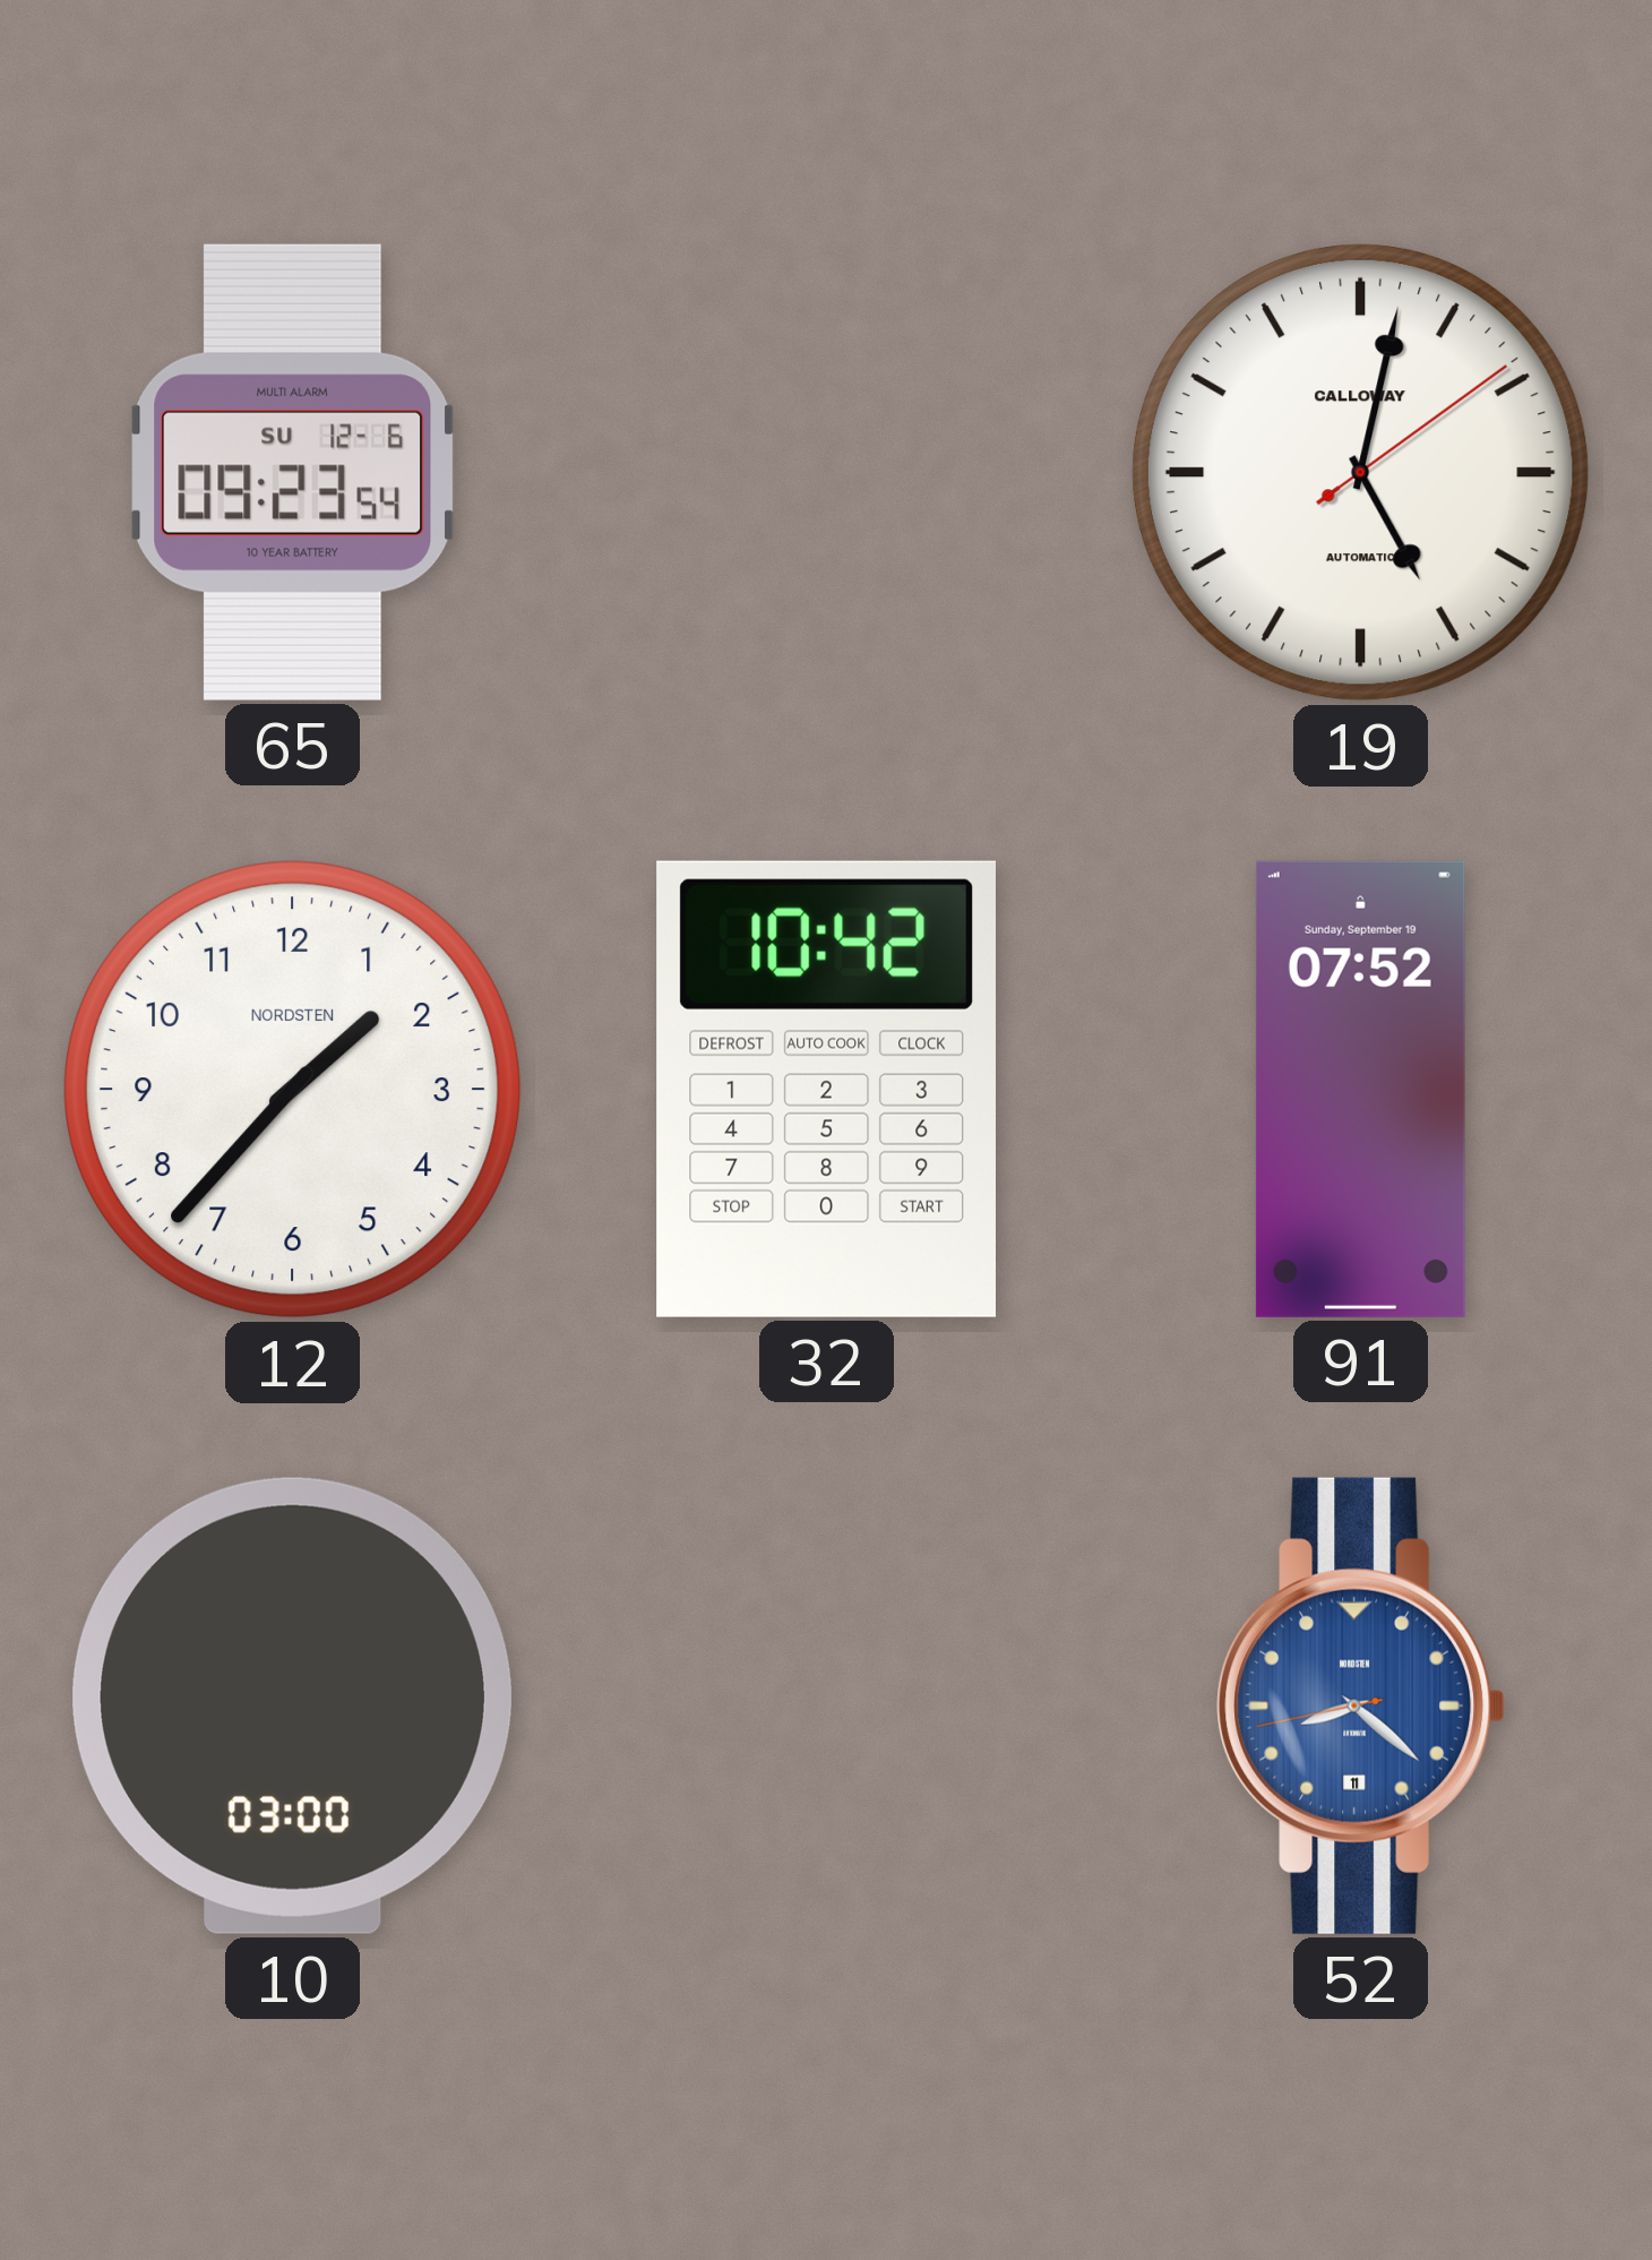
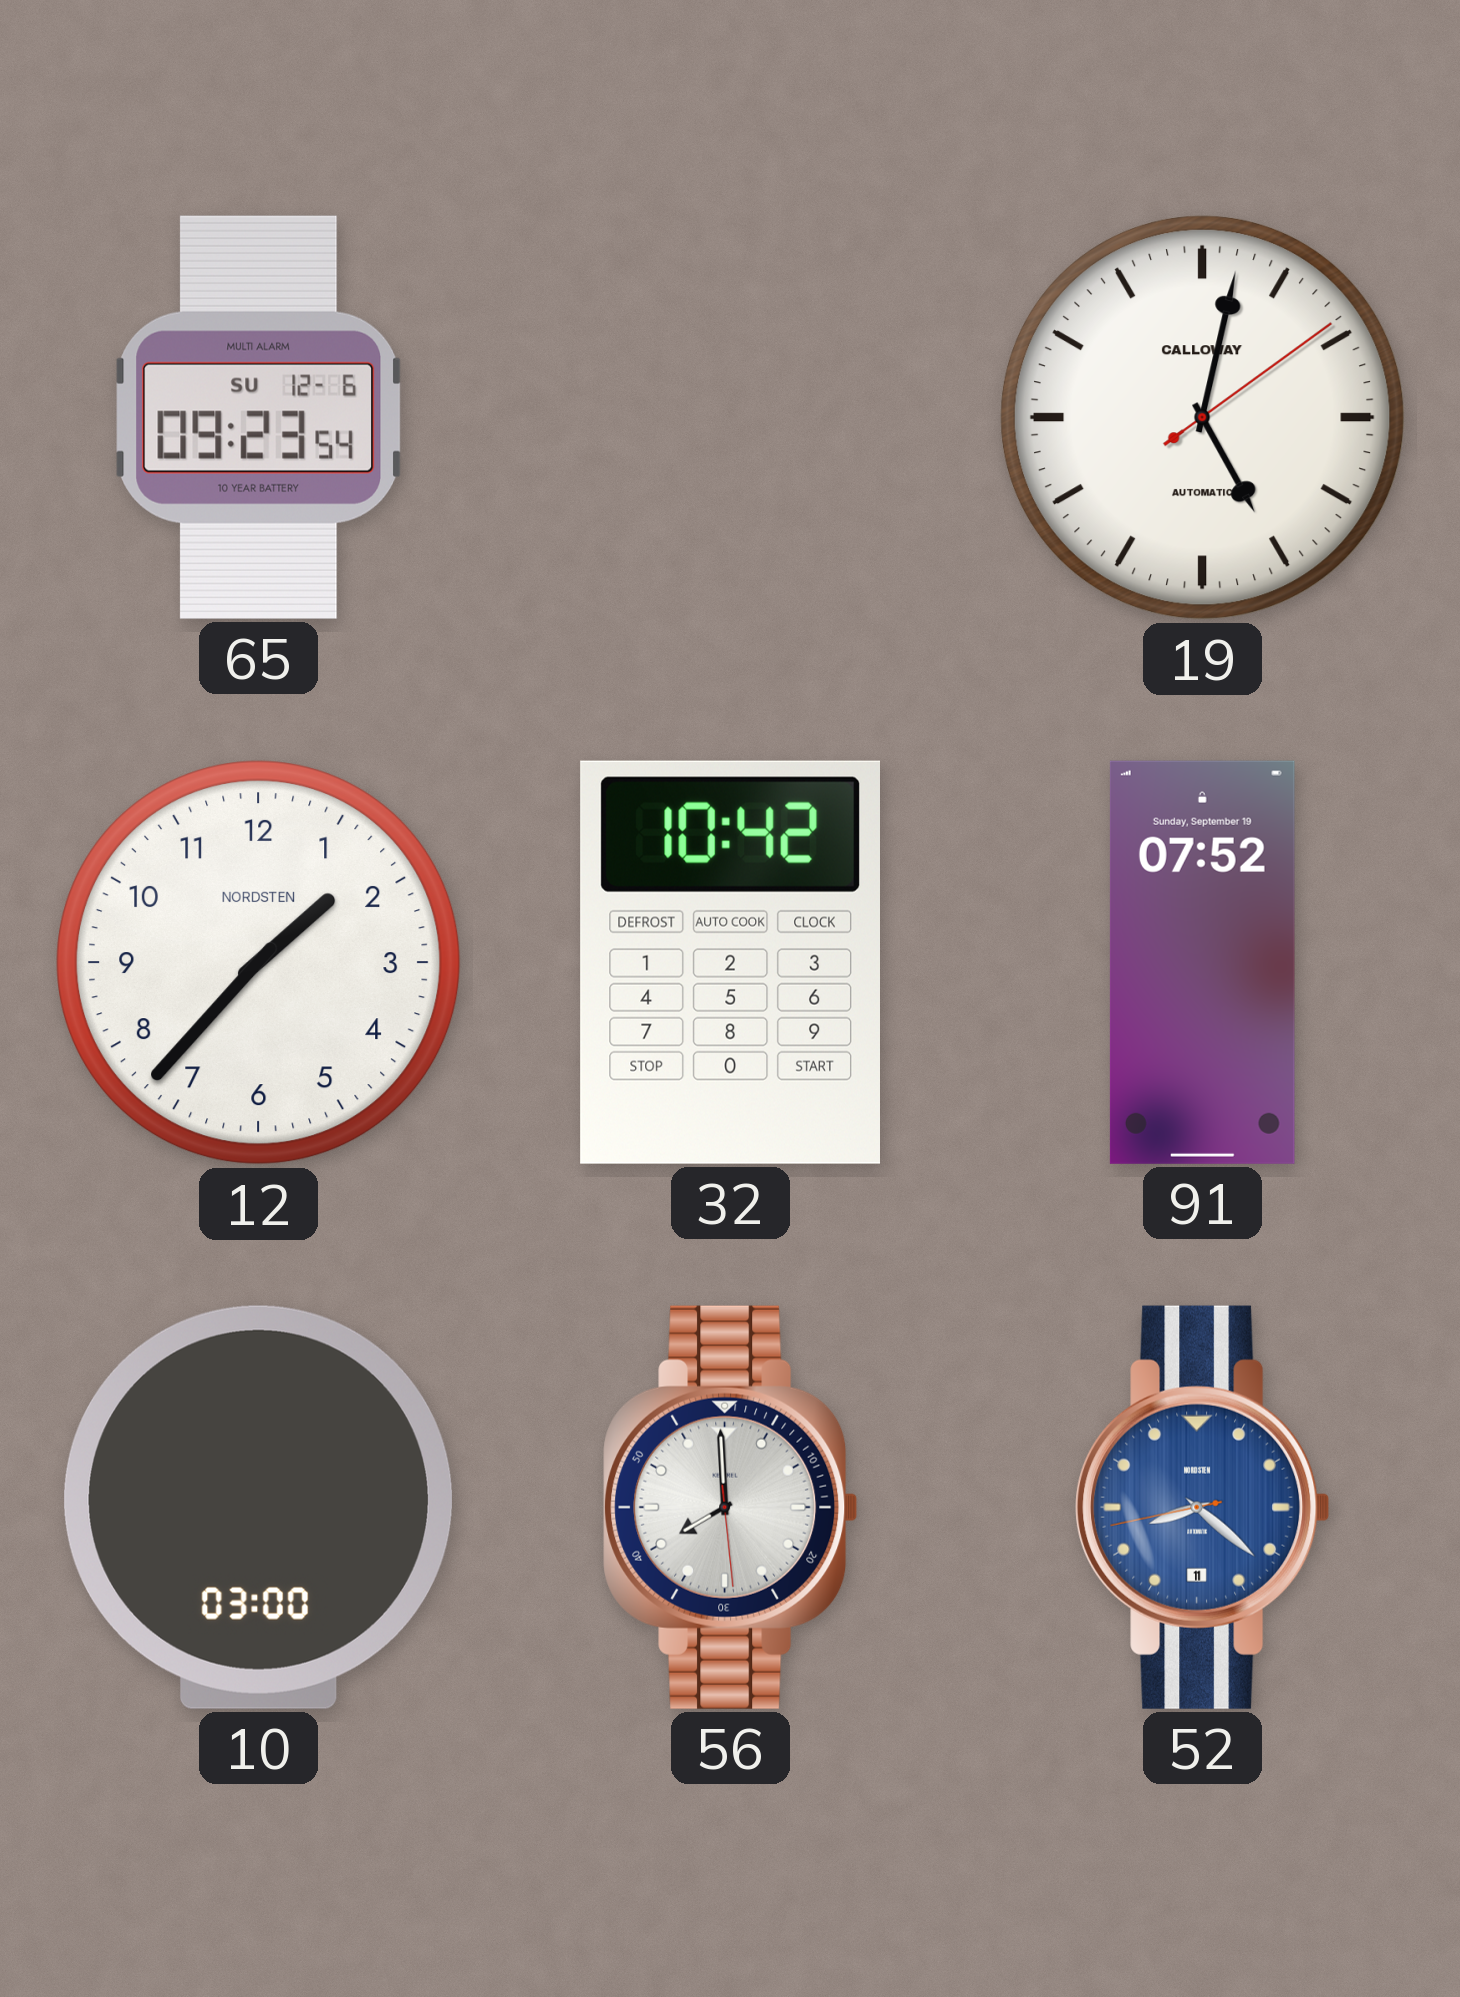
56: none -> 7:59 (731, 1507)
